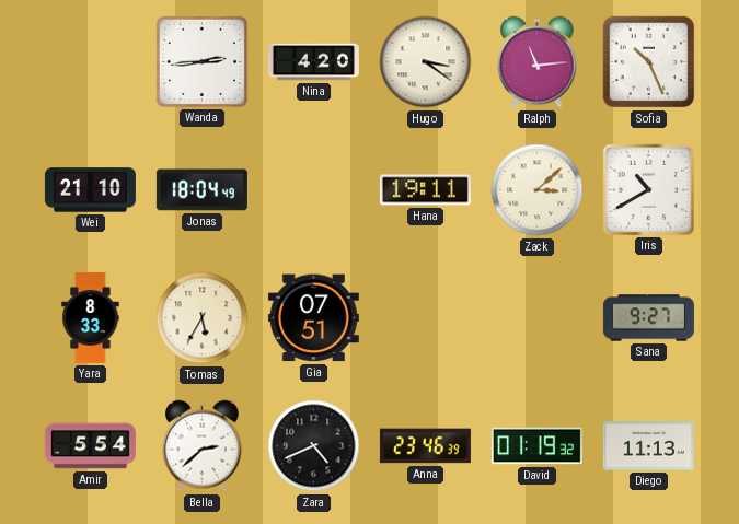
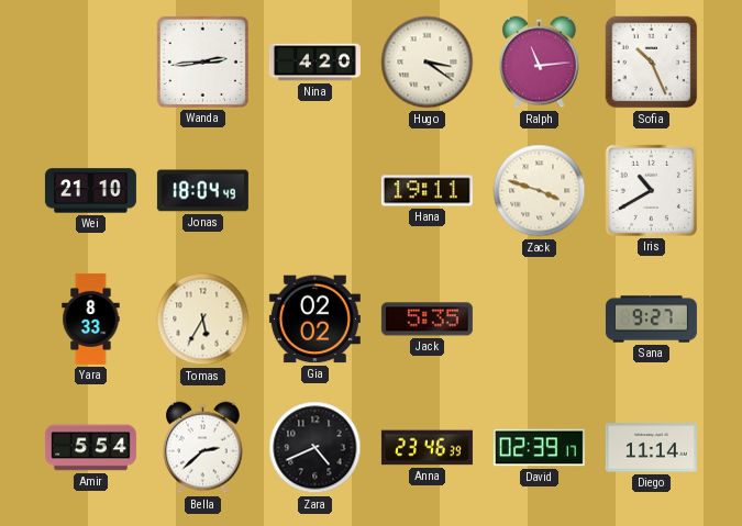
Zack: 3:08 -> 3:48 (540, 191)
Gia: 07:51 -> 02:02 (314, 320)
Jack: none -> 5:35 (427, 320)
David: 01:19 -> 02:39 (539, 448)
Diego: 11:13 -> 11:14 (651, 448)
